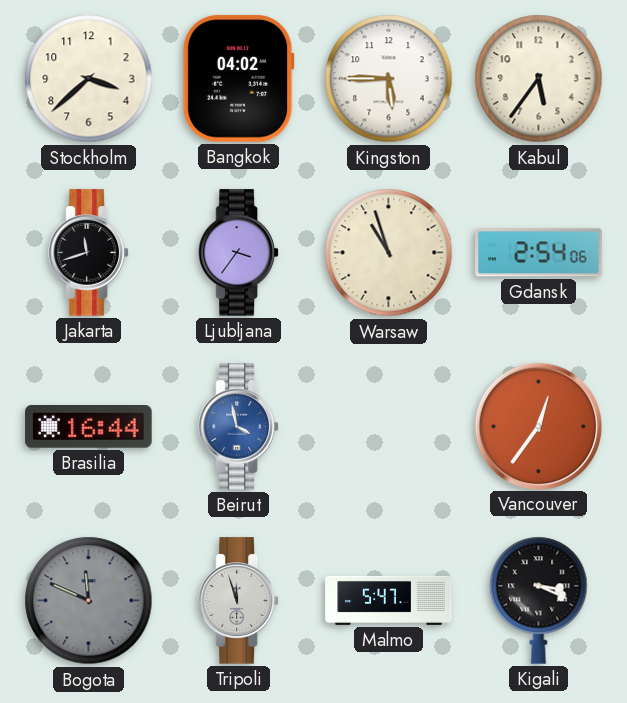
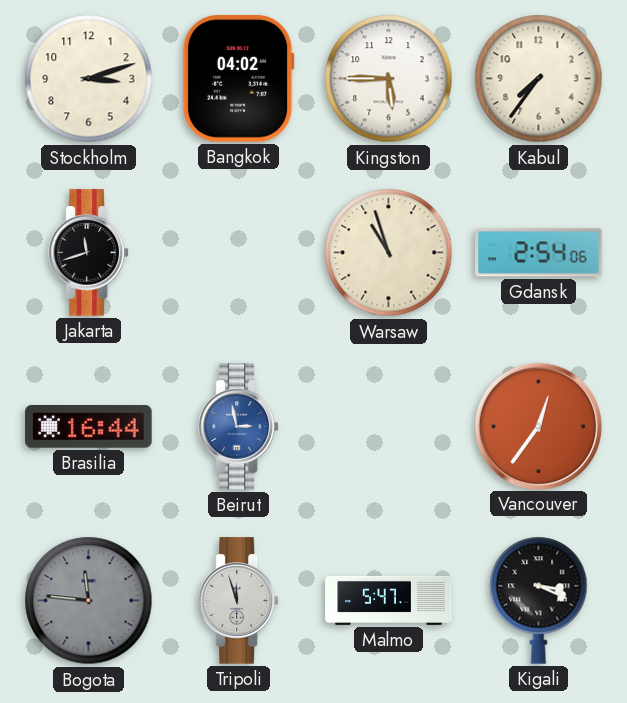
Stockholm: 3:38 -> 3:12 (89, 79)
Kabul: 5:36 -> 7:36 (539, 79)
Ljubljana: 3:36 -> none (238, 253)
Beirut: 3:58 -> 2:58 (238, 427)
Bogota: 11:49 -> 11:46 (89, 601)
